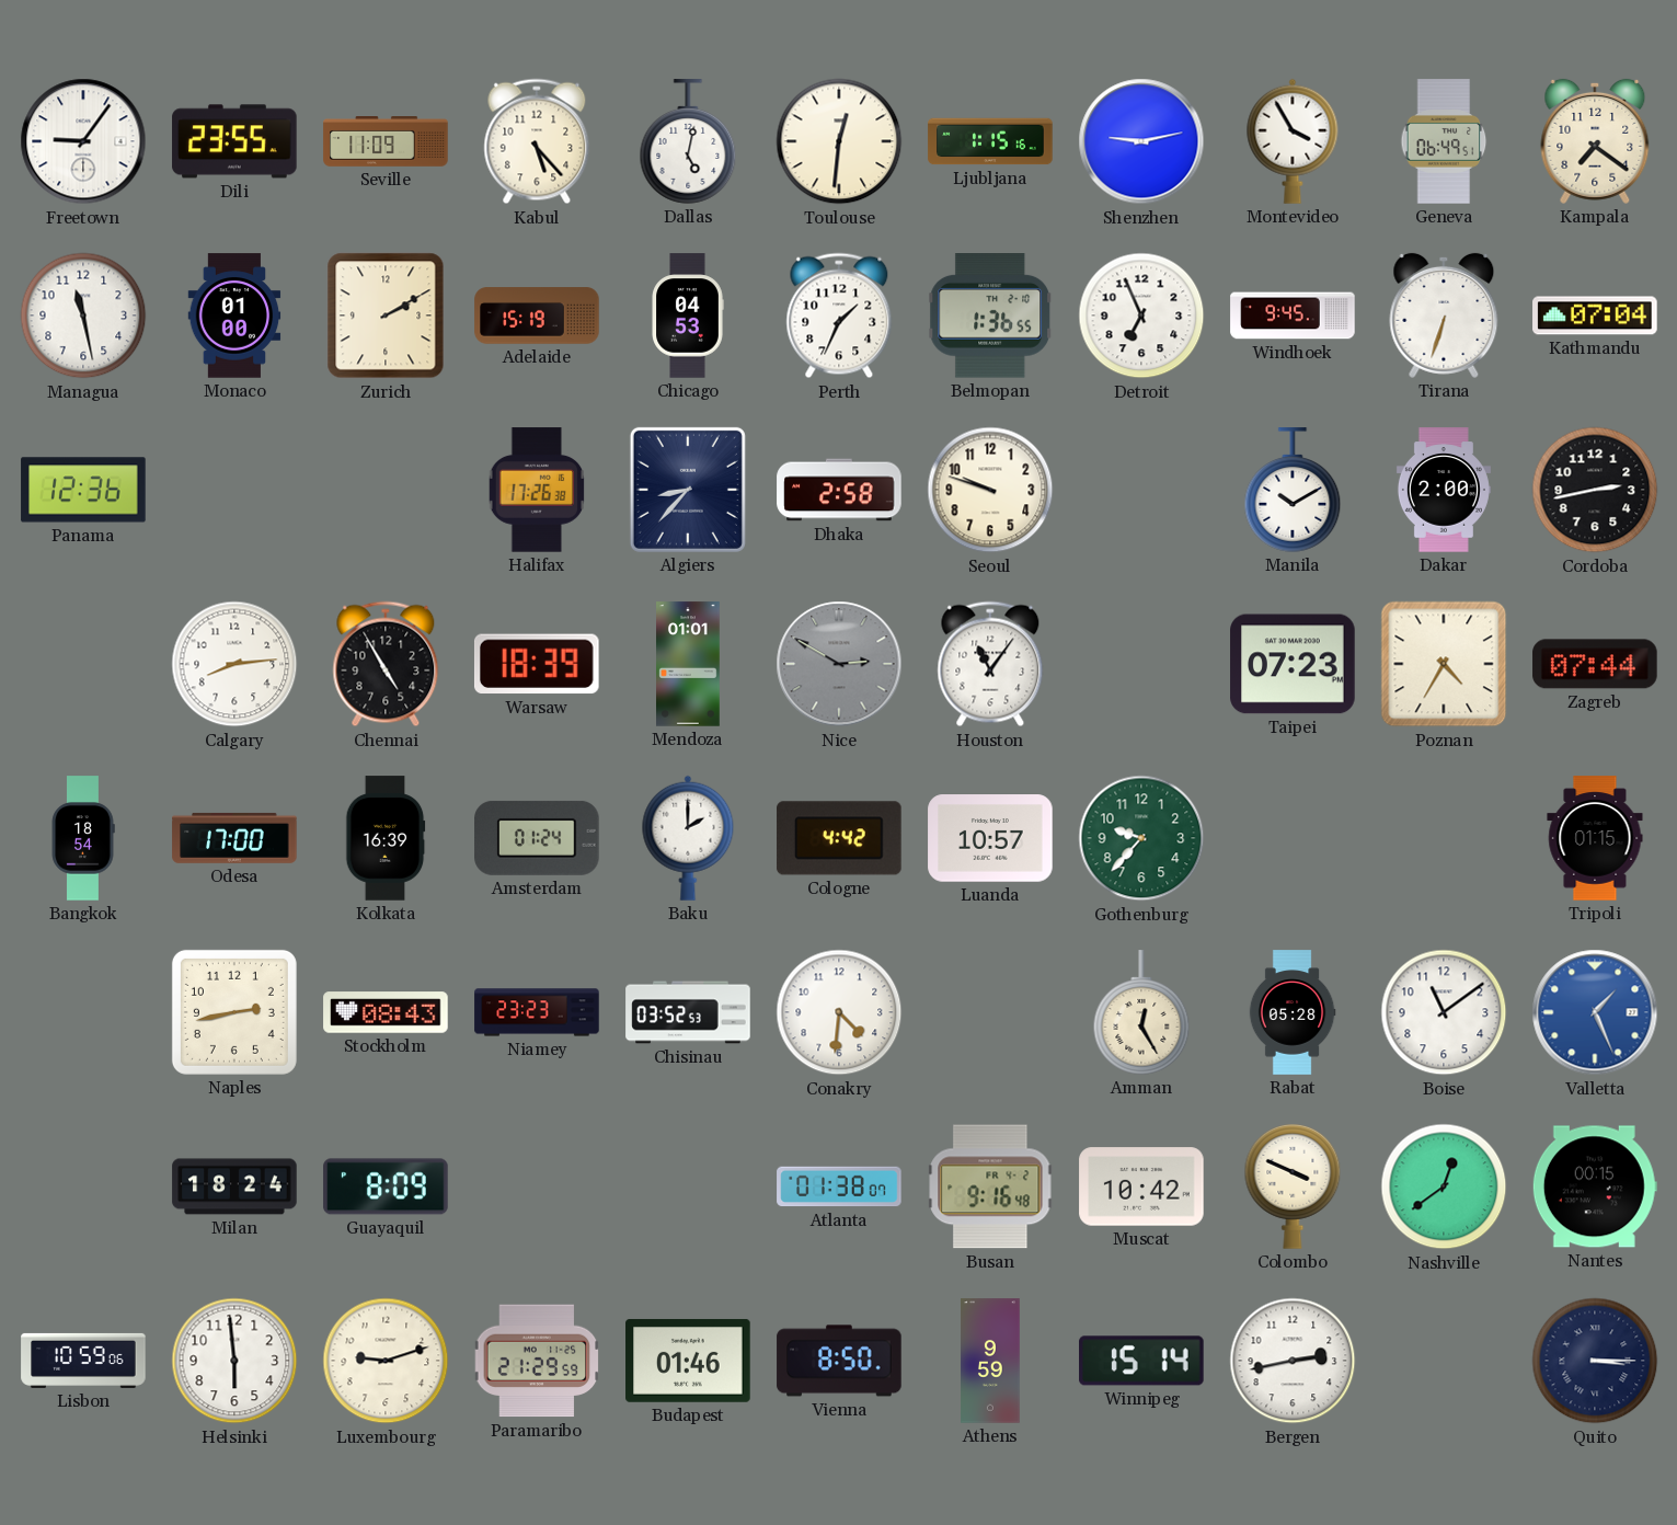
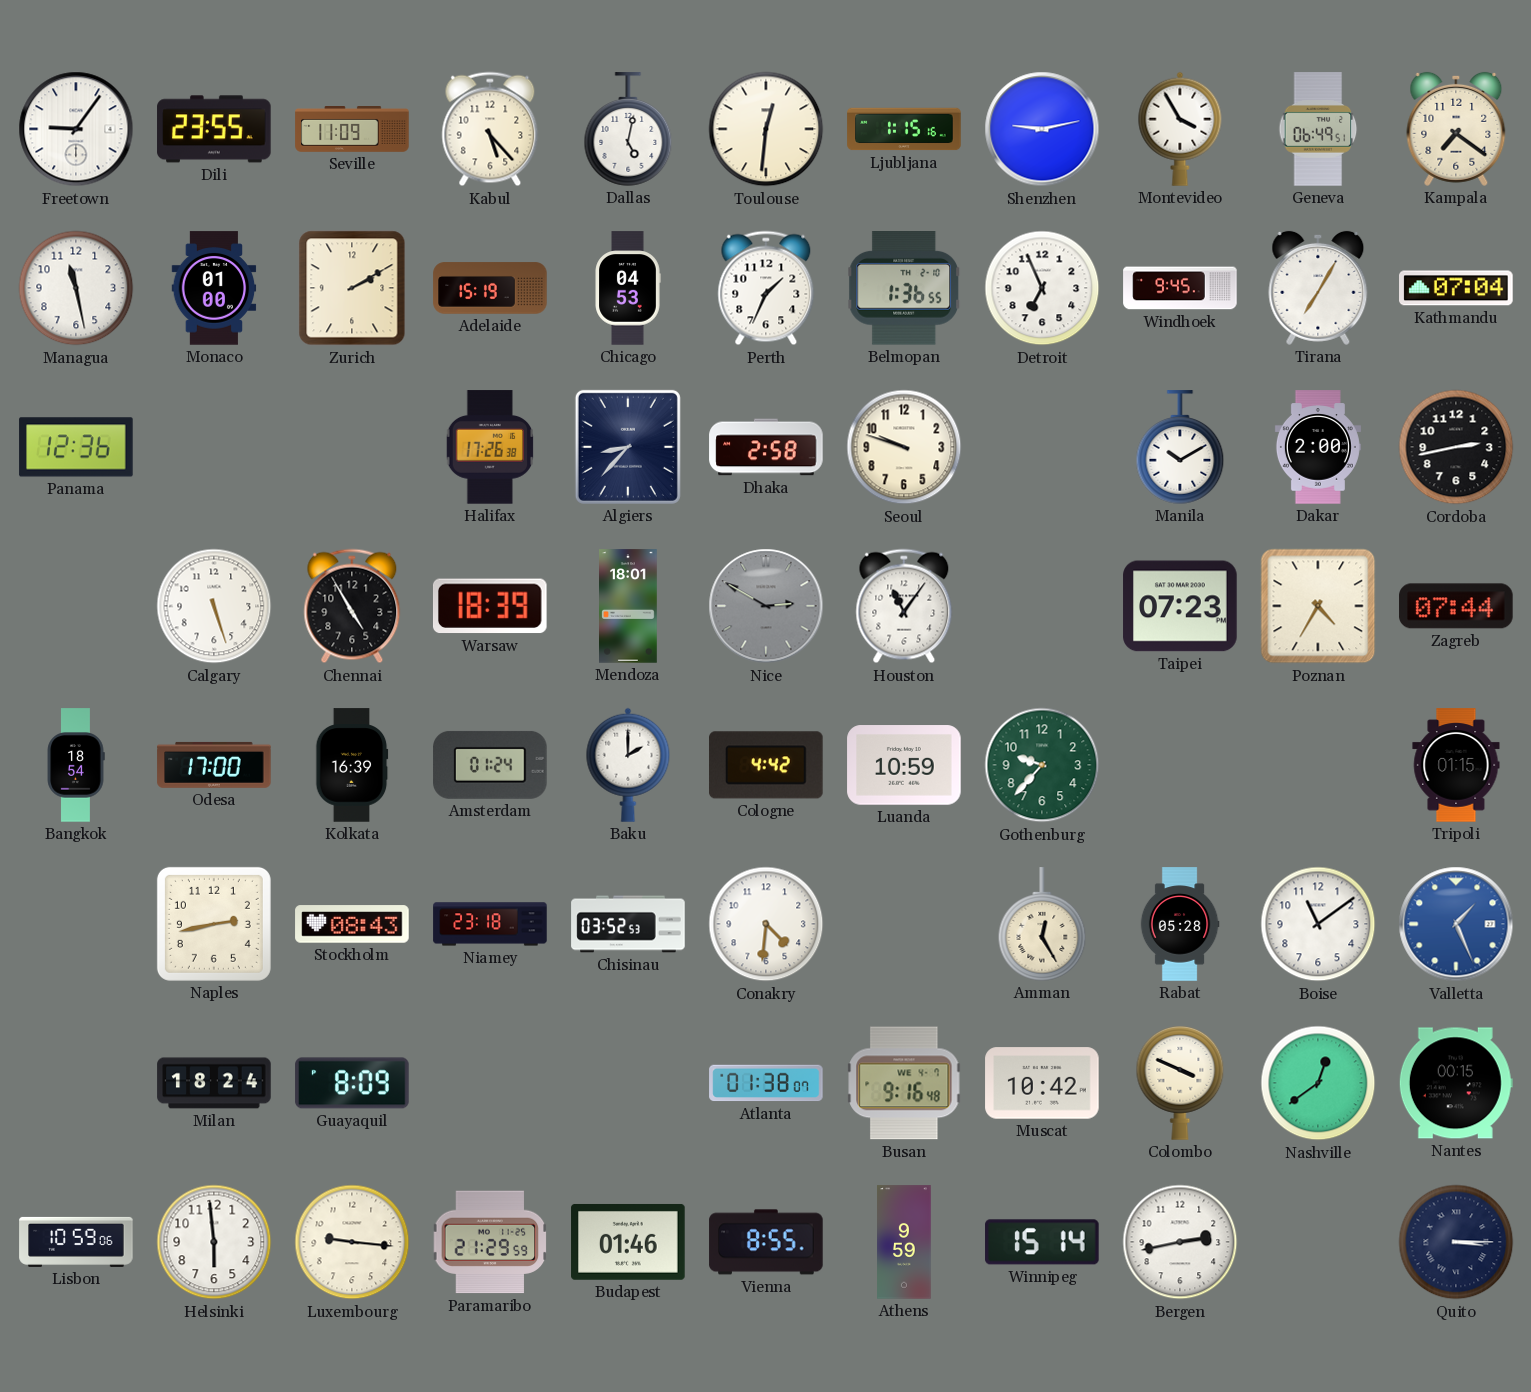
Tirana: 6:33 -> 7:05 (1318, 288)
Calgary: 8:14 -> 5:27 (214, 606)
Mendoza: 01:01 -> 18:01 (629, 606)
Luanda: 10:57 -> 10:59 (904, 765)
Niamey: 23:23 -> 23:18 (490, 924)
Busan date: FR 4-2 -> WE 4-7 (904, 1083)
Luxembourg: 9:12 -> 9:16 (352, 1242)
Vienna: 8:50 -> 8:55 (766, 1242)
